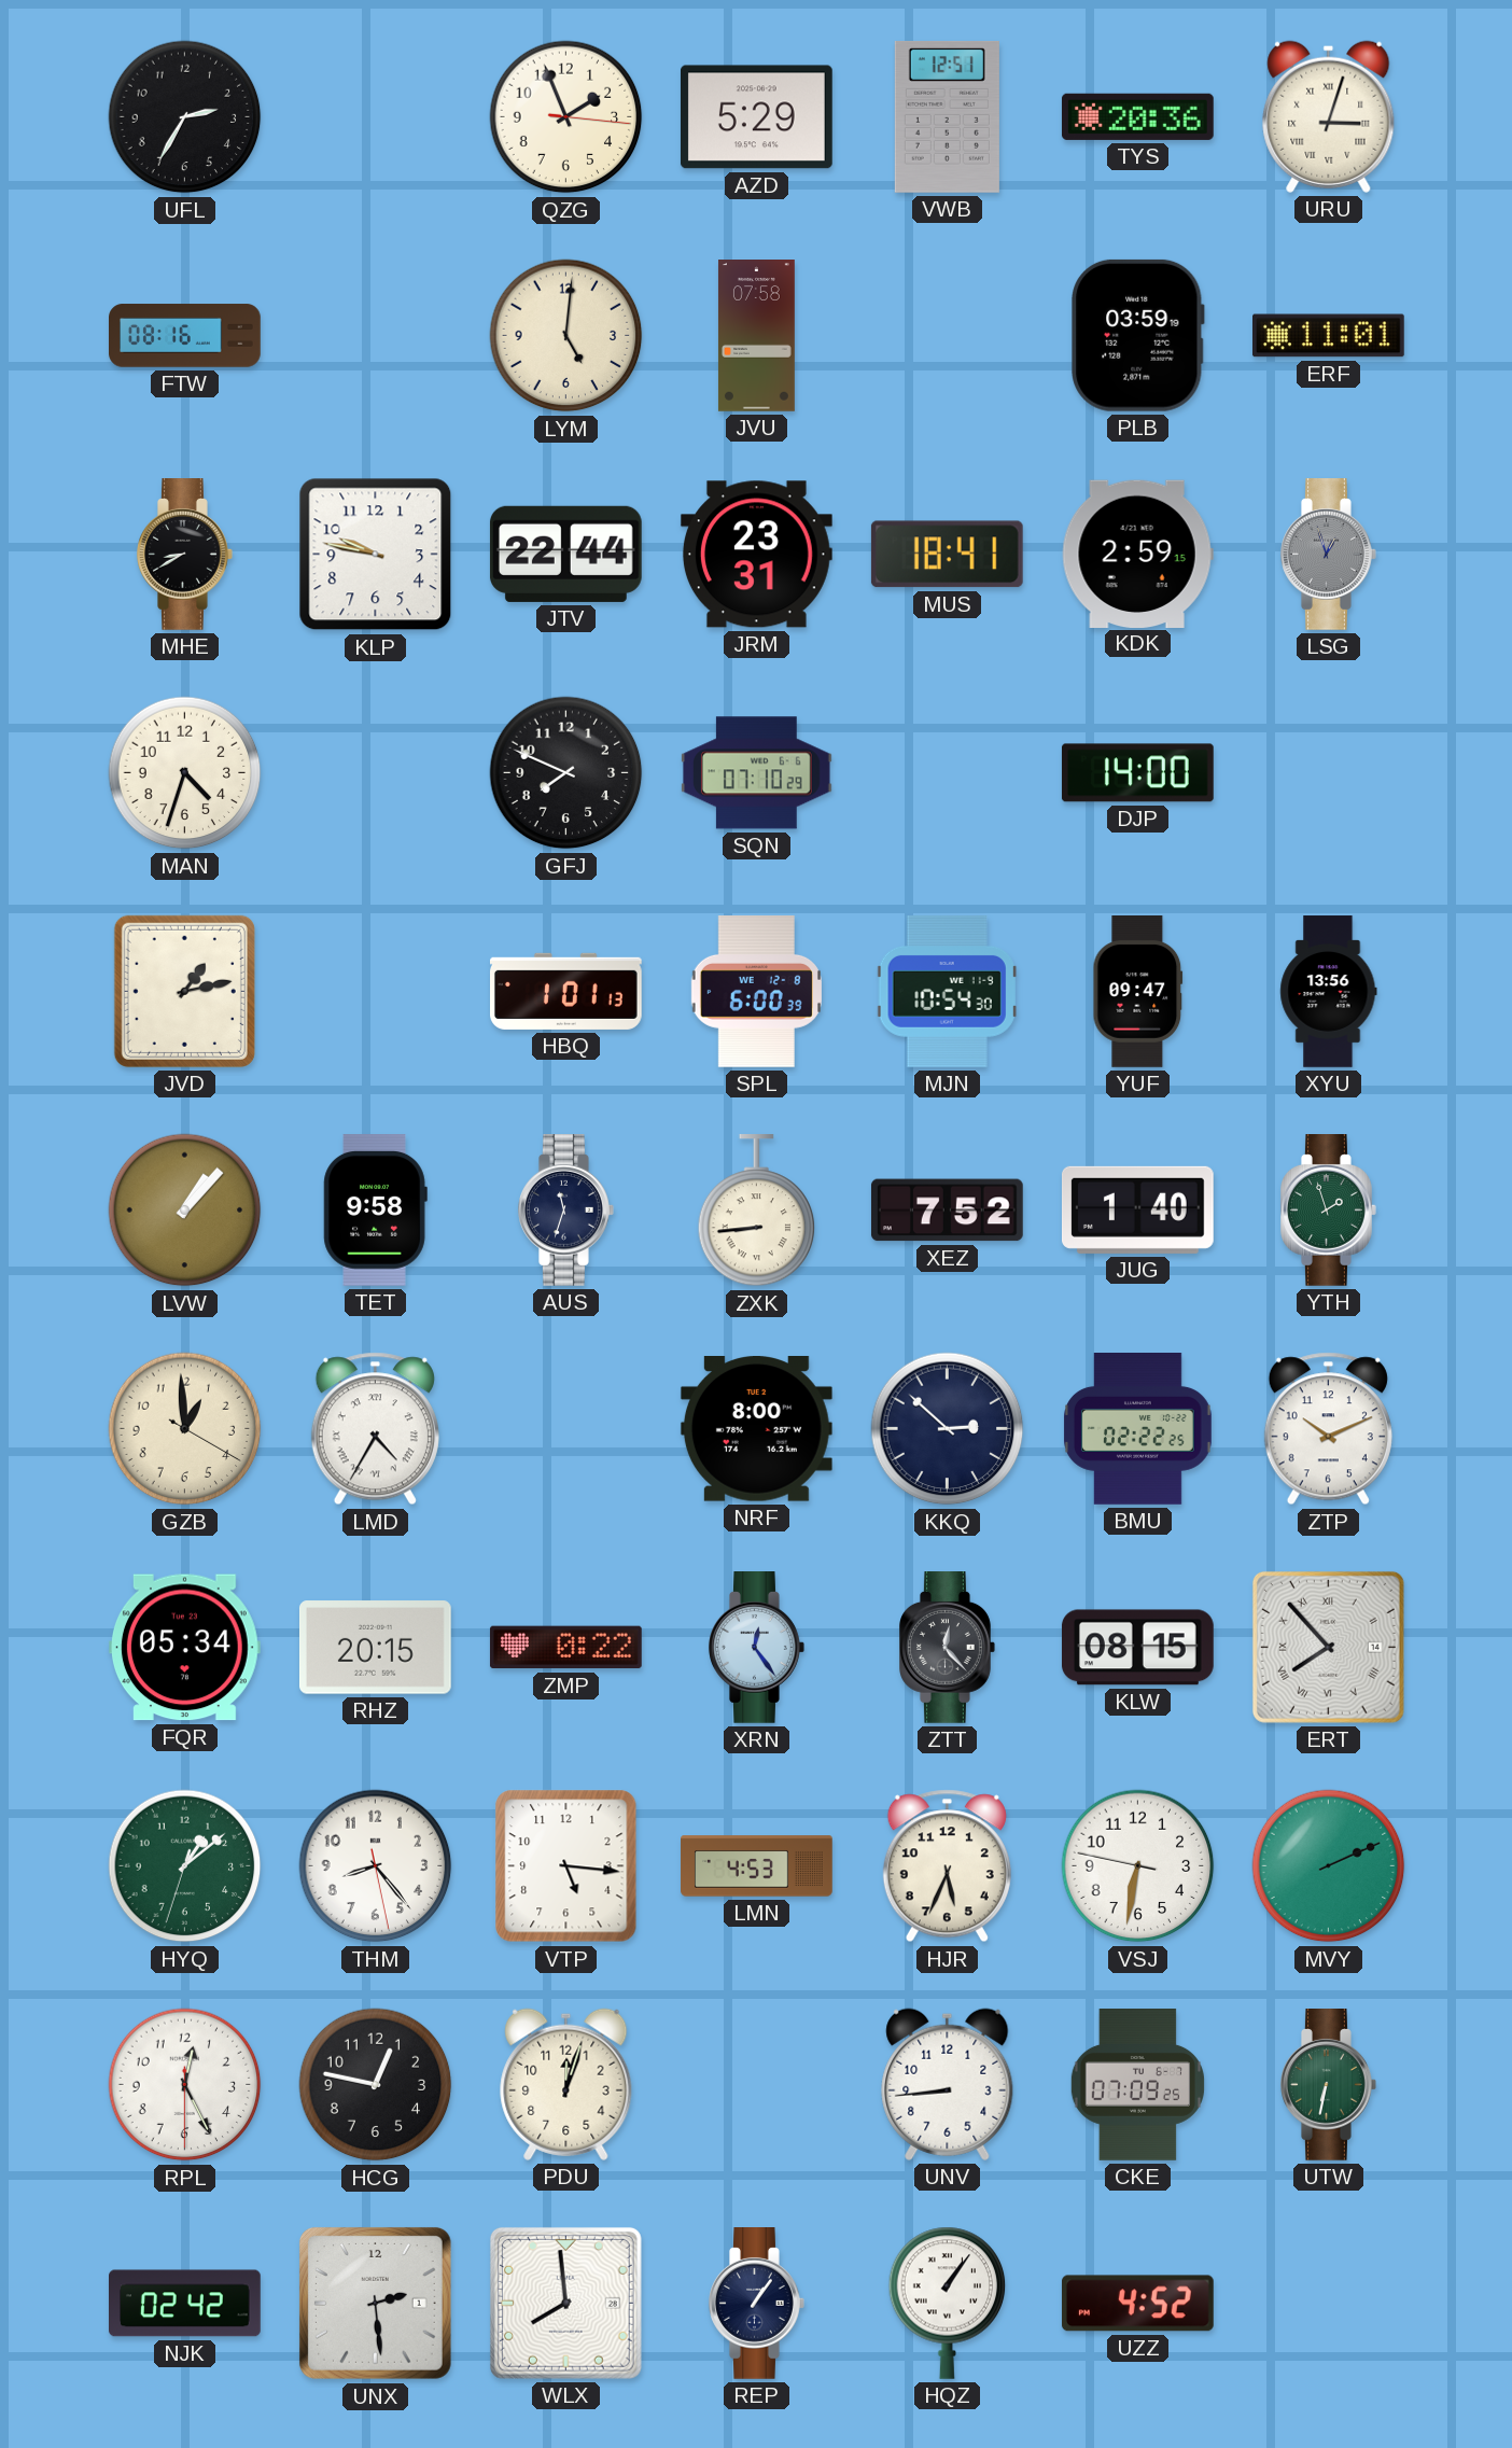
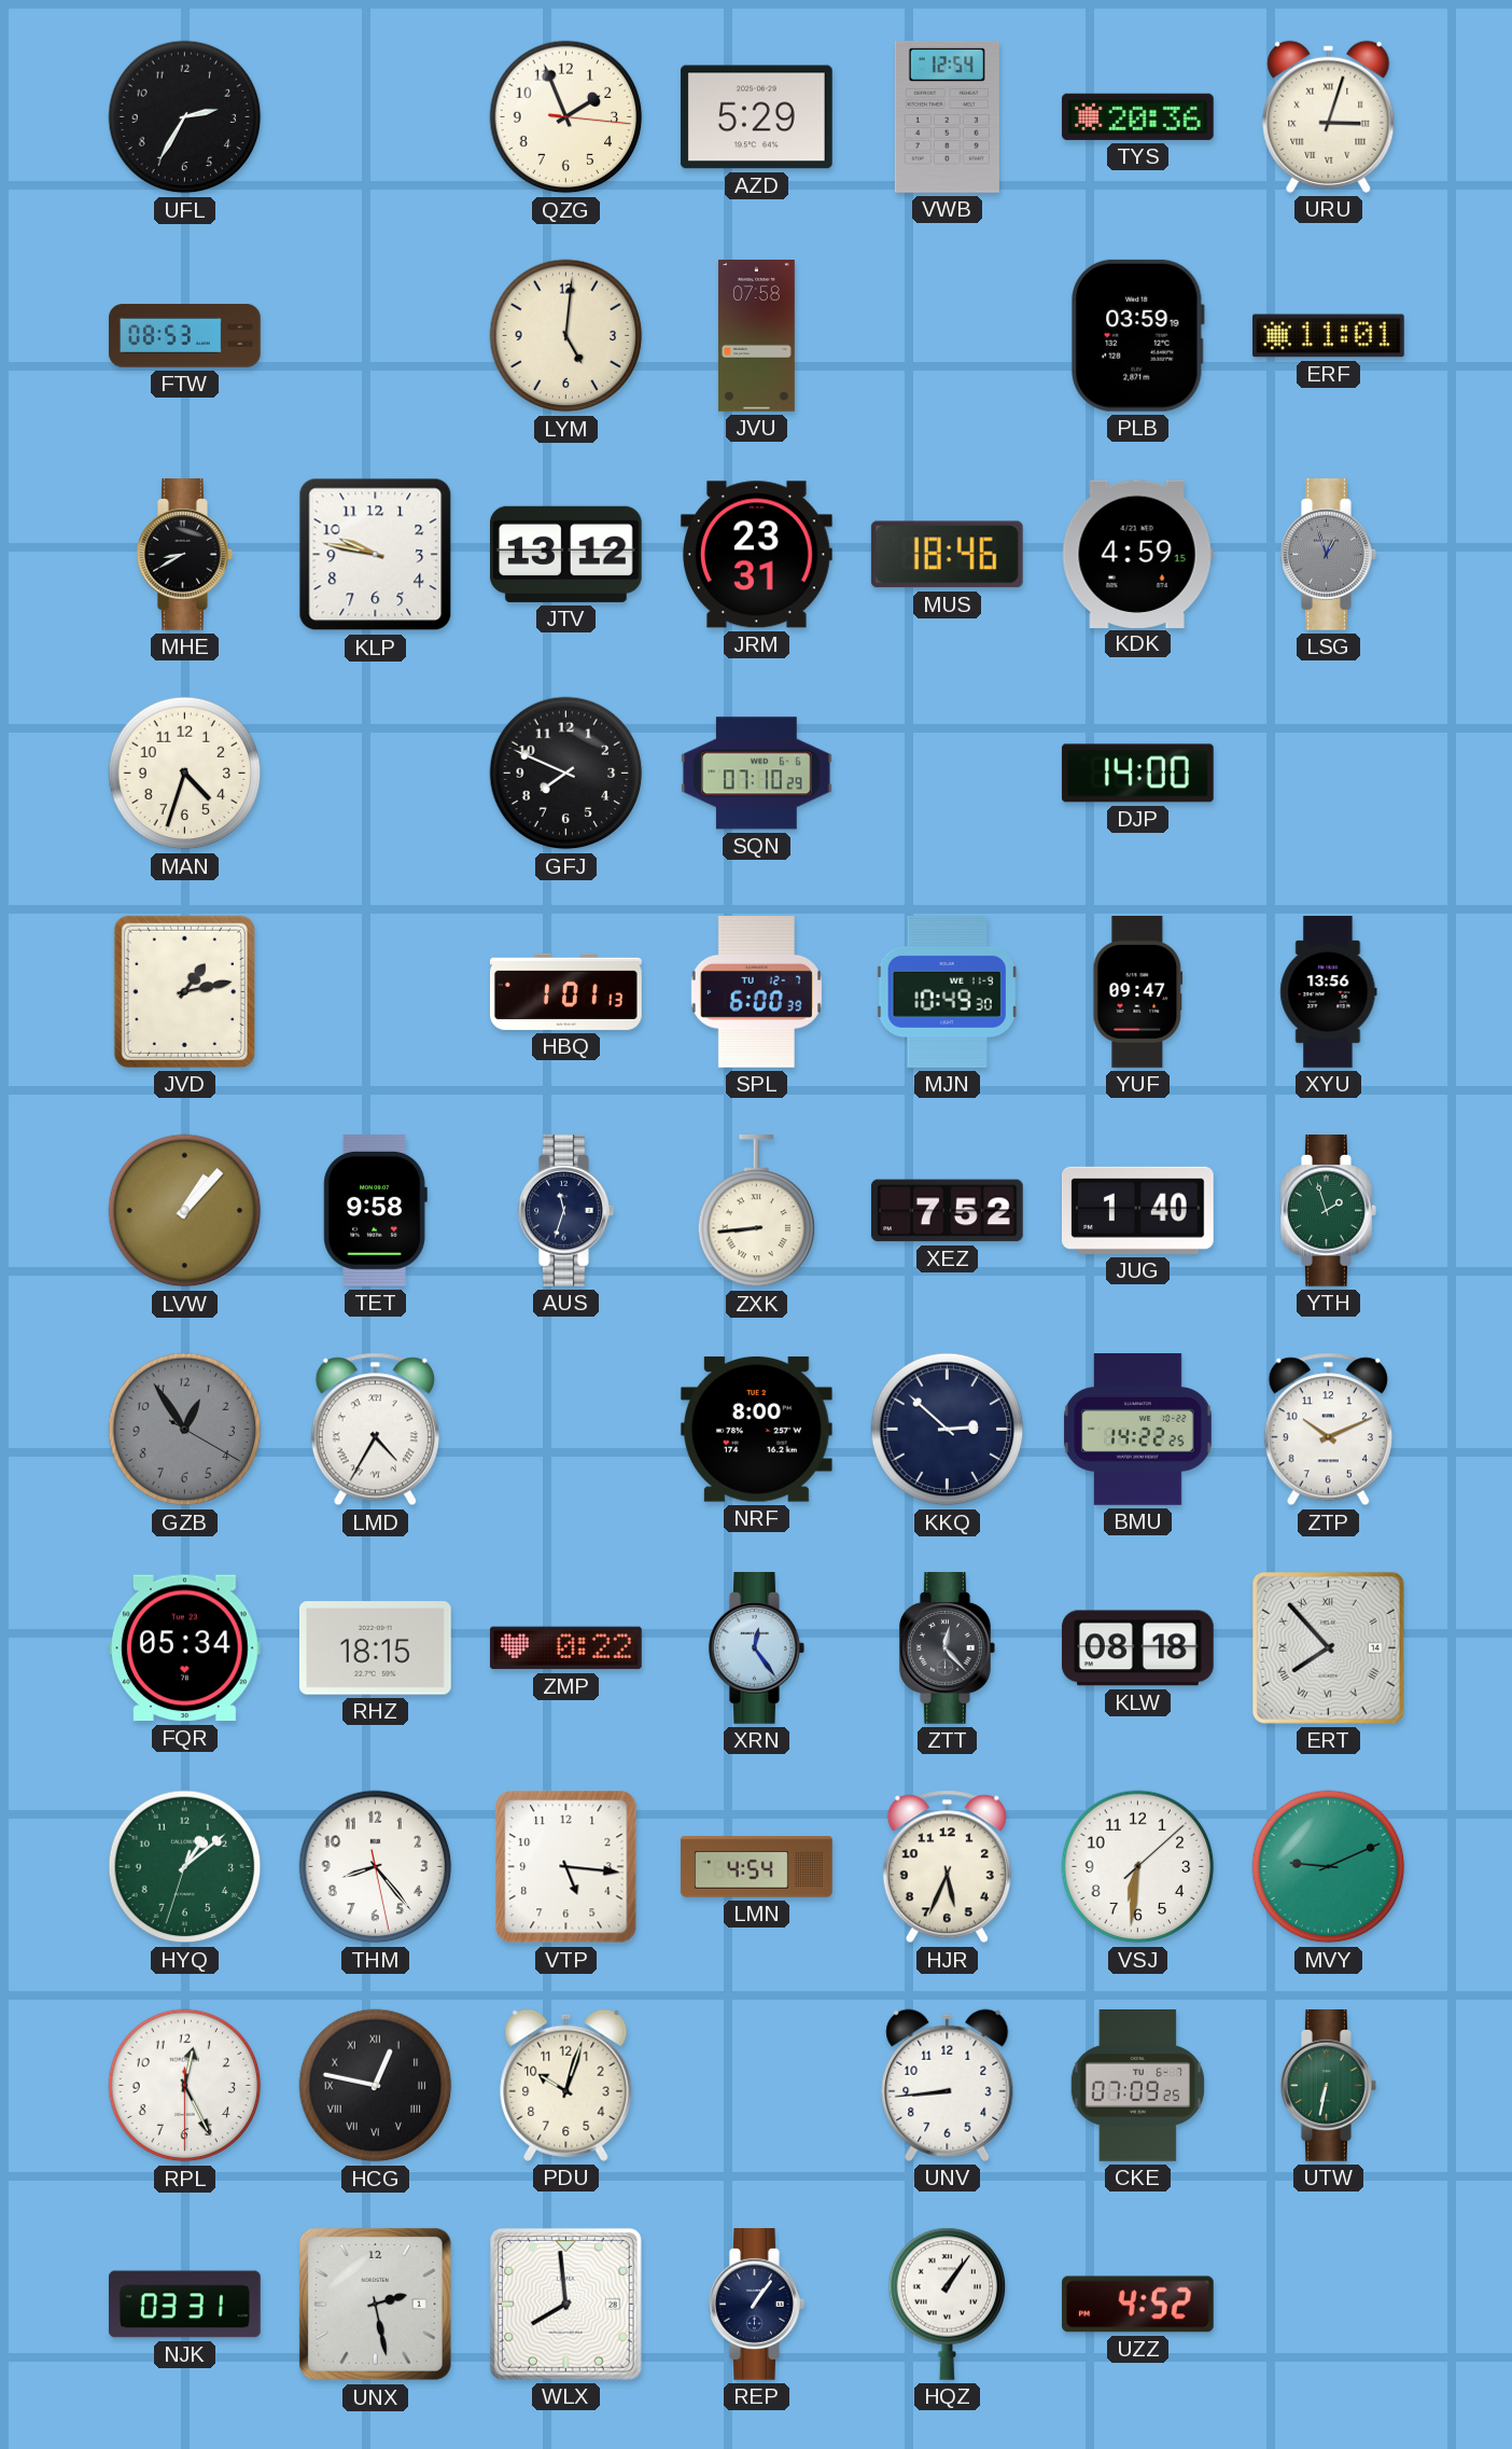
VWB: 12:51 -> 12:54 (947, 116)
FTW: 08:16 -> 08:53 (185, 336)
JTV: 22:44 -> 13:12 (565, 554)
MUS: 18:41 -> 18:46 (947, 555)
KDK: 2:59 -> 4:59 (1137, 554)
SPL date: WE 12-8 -> TU 12-7 (756, 992)
MJN: 10:54 -> 10:49 (947, 992)
GZB: 12:59 -> 12:54 (185, 1430)
GZB dial: cream -> grey (185, 1430)
BMU: 02:22 -> 14:22 (1138, 1430)
RHZ: 20:15 -> 18:15 (375, 1648)
KLW: 08:15 -> 08:18 (1138, 1648)
LMN: 4:53 -> 4:54 (757, 1867)
VSJ: 6:31:47 -> 6:31:08 (1138, 1867)
MVY: 2:11 -> 9:11 (1329, 1867)
HCG numerals: Arabic -> Roman (376, 2086)
PDU: 12:03 -> 10:03 (566, 2085)
NJK: 02:42 -> 03:31 (185, 2305)
UNX: 2:29 -> 2:28 (375, 2304)
